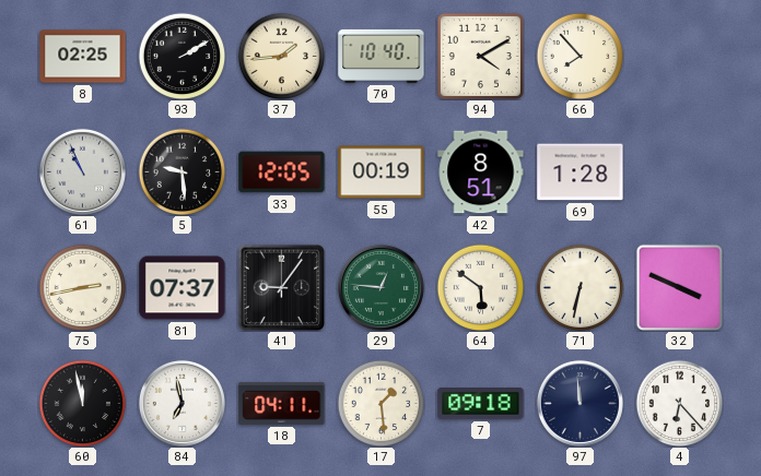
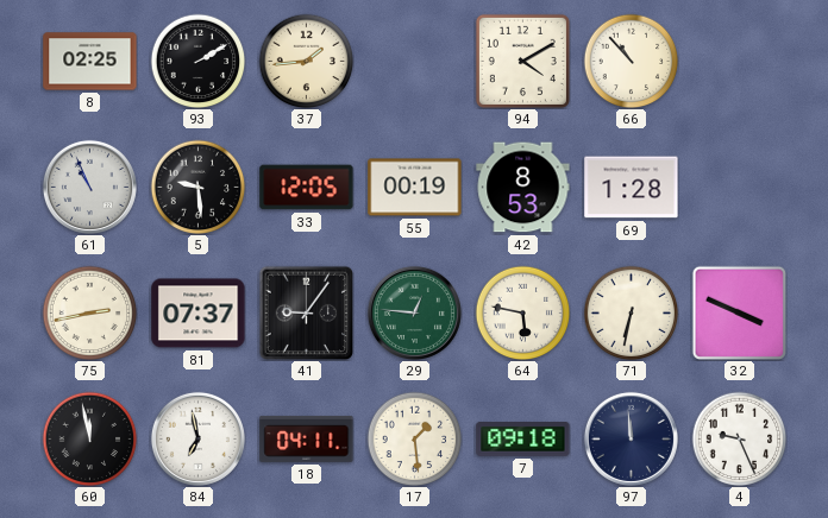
70: 10:40 -> none (382, 56)
66: 7:53 -> 10:53 (631, 61)
42: 8:51 -> 8:53 (523, 188)
64: 5:51 -> 5:47 (522, 312)
4: 6:23 -> 9:26 (739, 438)
